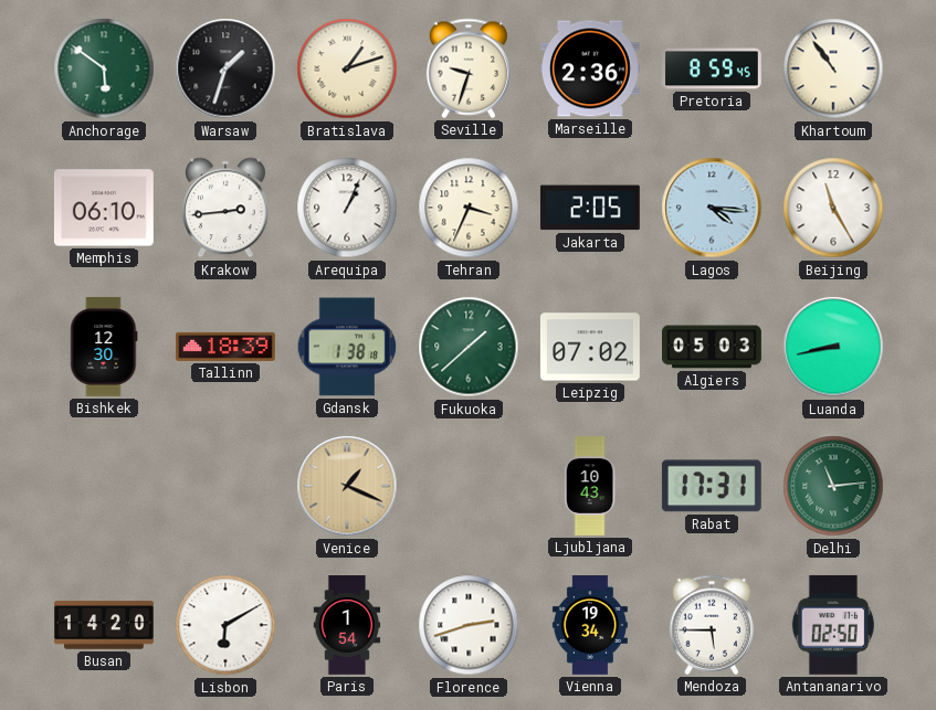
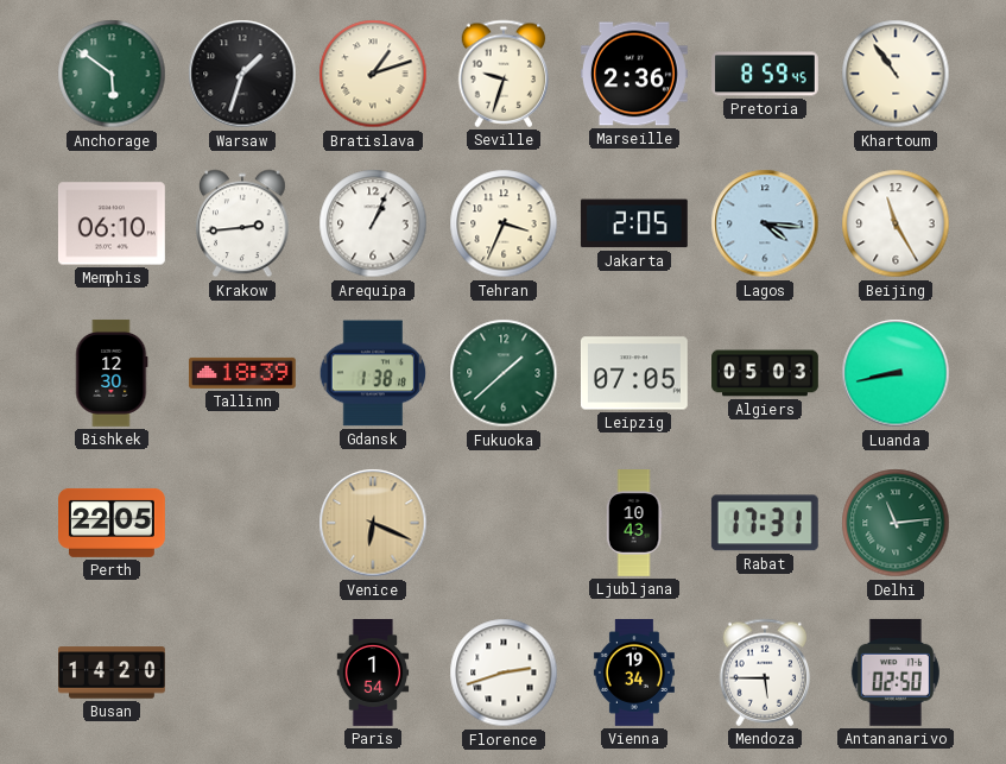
Leipzig: 07:02 -> 07:05 (634, 373)
Perth: none -> 22:05 (113, 523)
Venice: 1:19 -> 6:19 (373, 523)
Lisbon: 6:10 -> none (225, 625)
